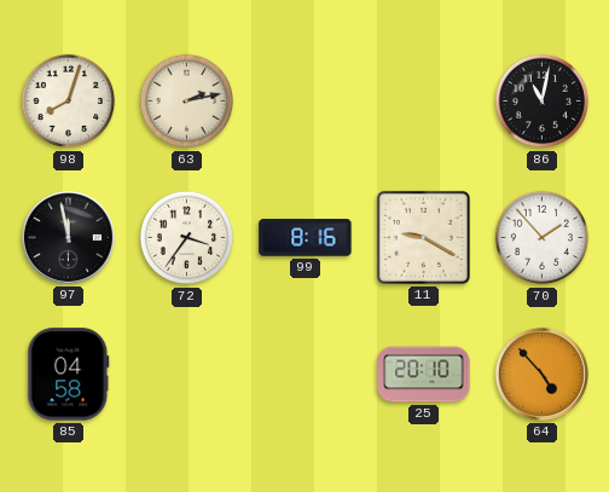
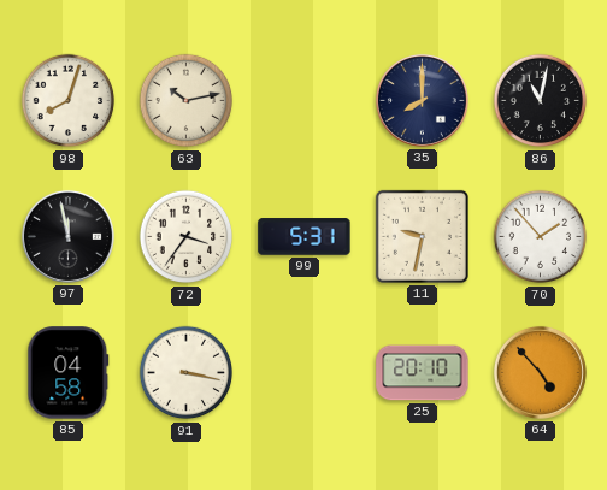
63: 2:13 -> 10:13 (187, 101)
35: none -> 8:00 (422, 100)
99: 8:16 -> 5:31 (305, 237)
11: 9:20 -> 9:32 (422, 236)
91: none -> 3:17 (187, 373)
